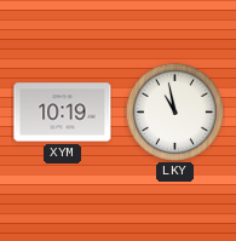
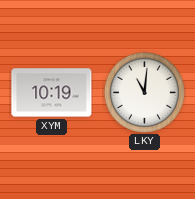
LKY: 10:58 -> 11:01 (144, 92)
